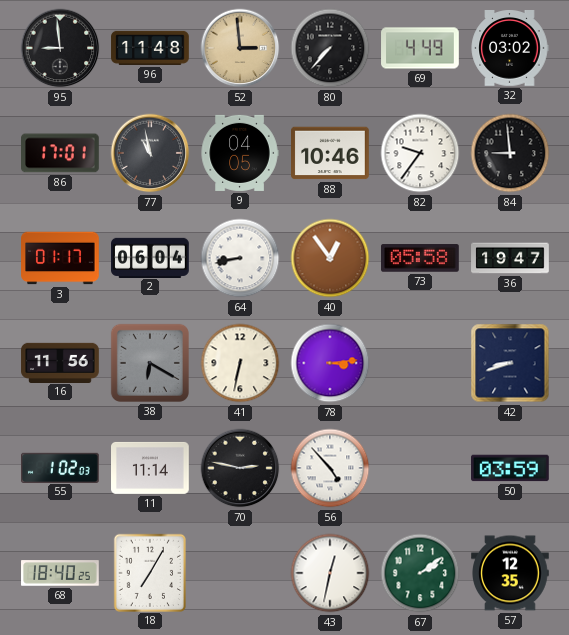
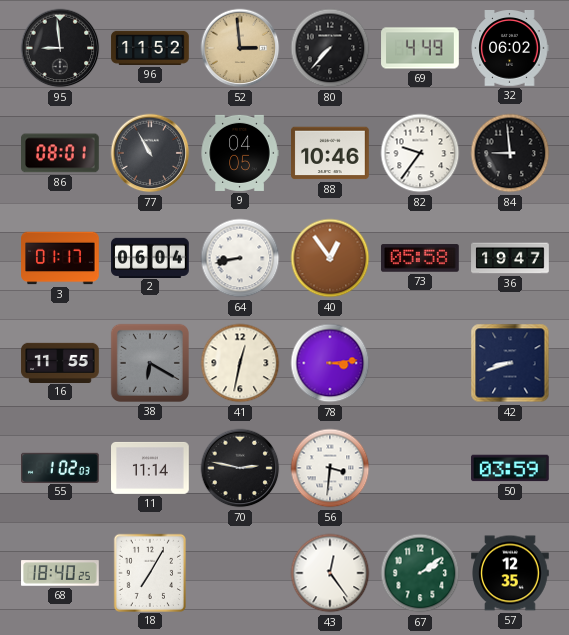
96: 11:48 -> 11:52 (150, 48)
32: 03:02 -> 06:02 (510, 48)
86: 17:01 -> 08:01 (61, 153)
77: 10:58 -> 10:55 (150, 153)
16: 11:56 -> 11:55 (60, 362)
41: 6:32 -> 12:32 (240, 363)
56: 4:53 -> 3:31 (330, 468)
43: 12:32 -> 12:24 (330, 573)
